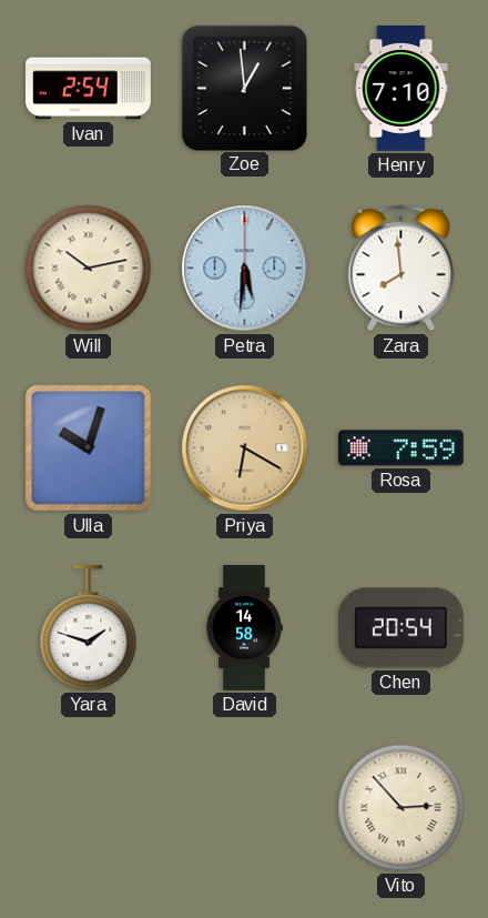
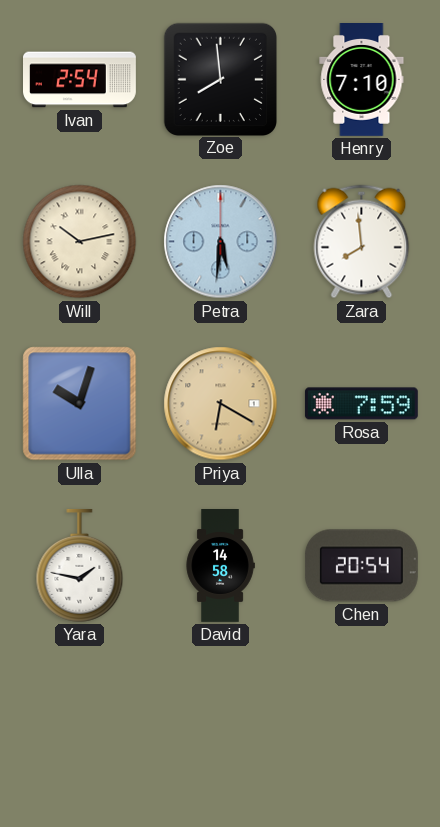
Zoe: 12:59 -> 7:59 (220, 79)
Yara: 1:48 -> 1:47 (80, 565)
Vito: 2:53 -> none (401, 808)
